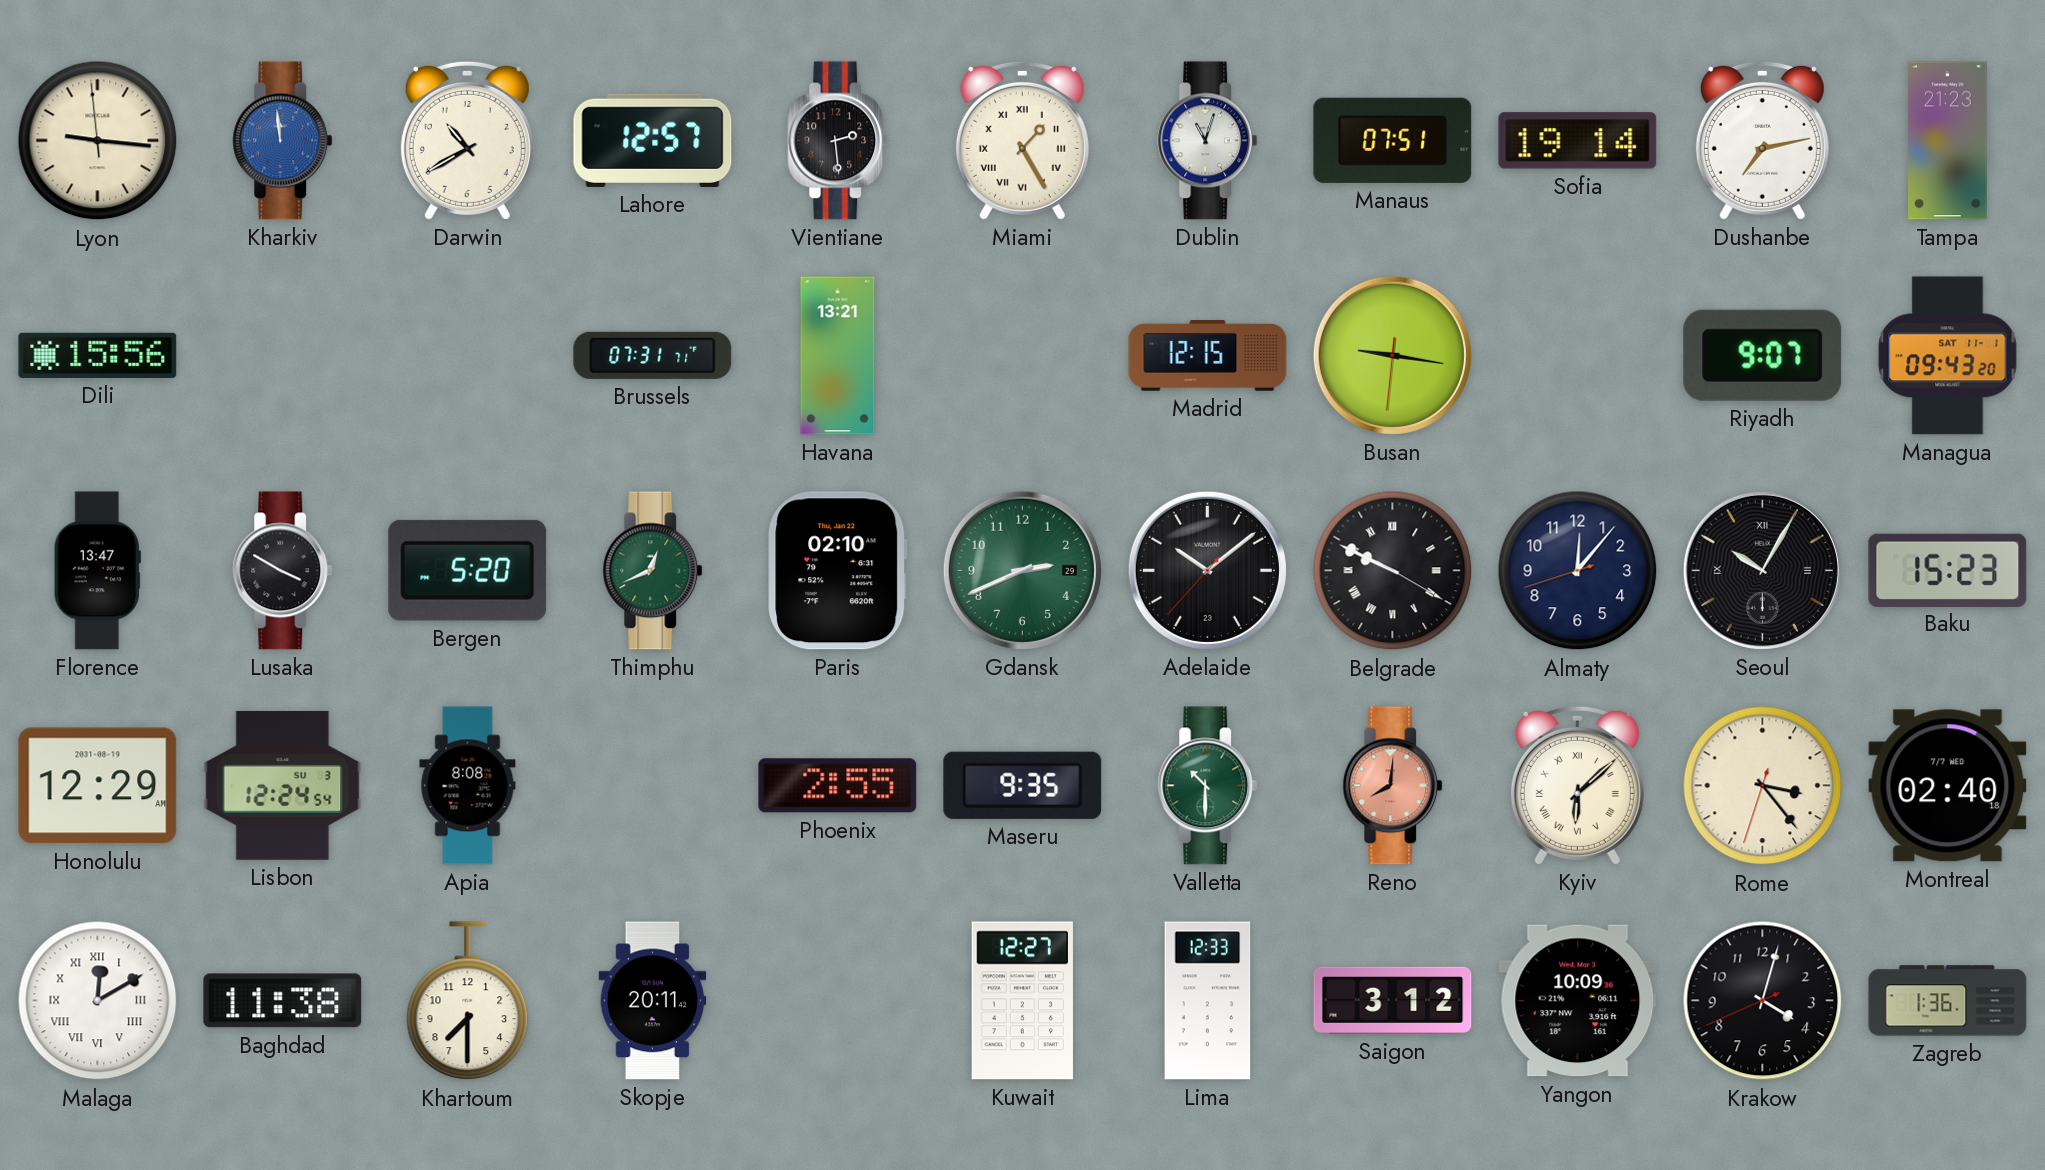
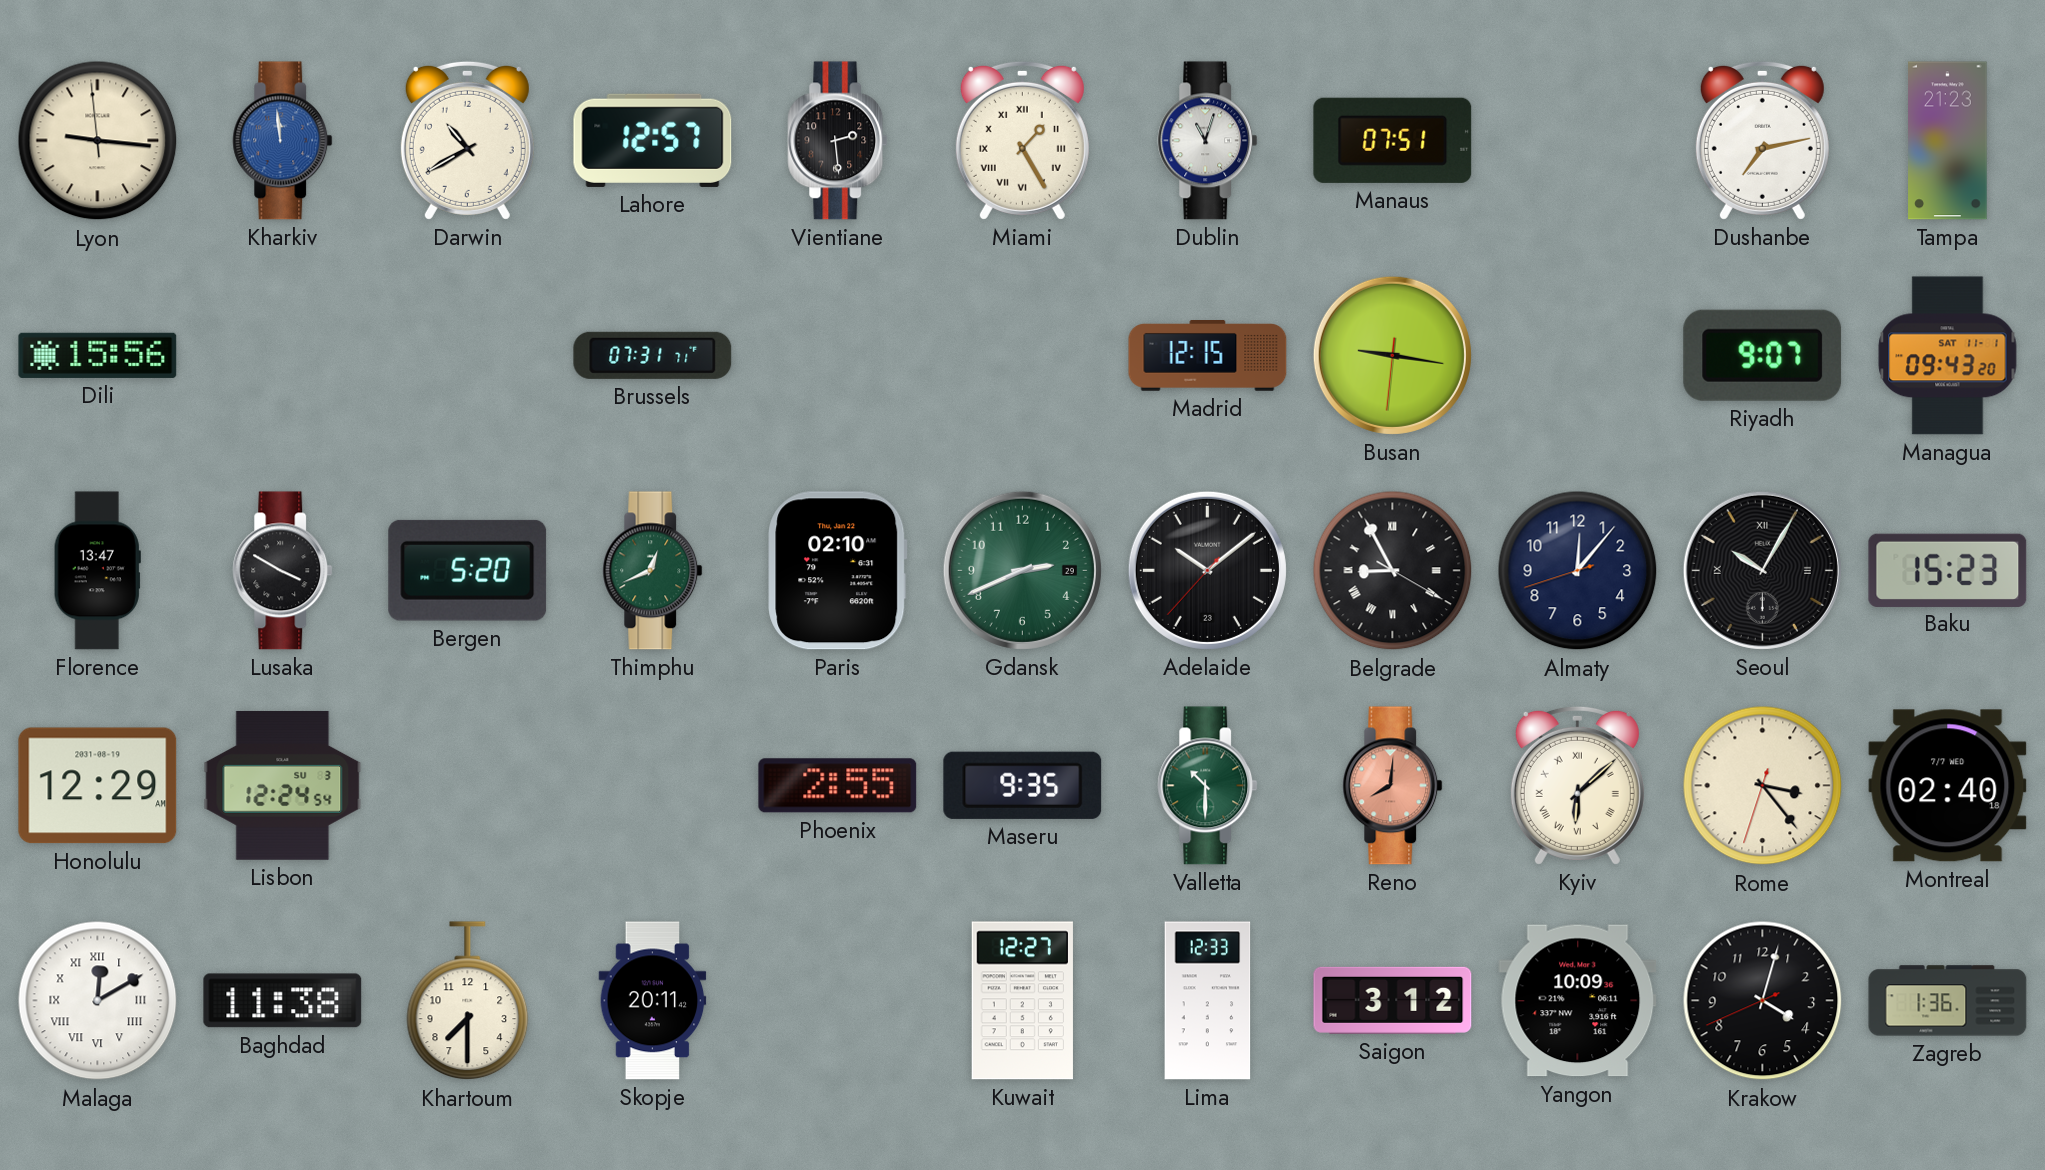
Sofia: 19:14 -> none (1578, 141)
Havana: 13:21 -> none (838, 356)
Belgrade: 9:49 -> 8:55 (1393, 571)
Apia: 8:08 -> none (468, 786)
